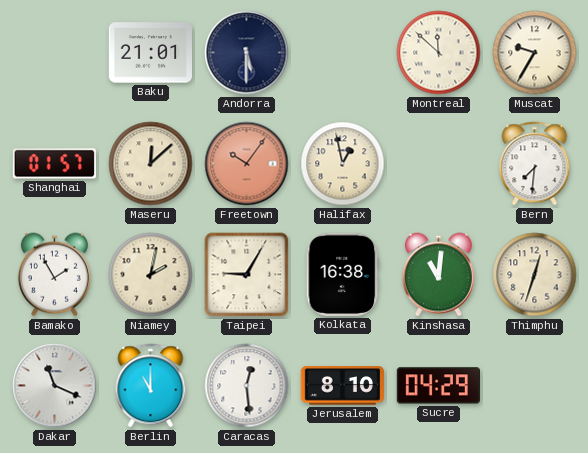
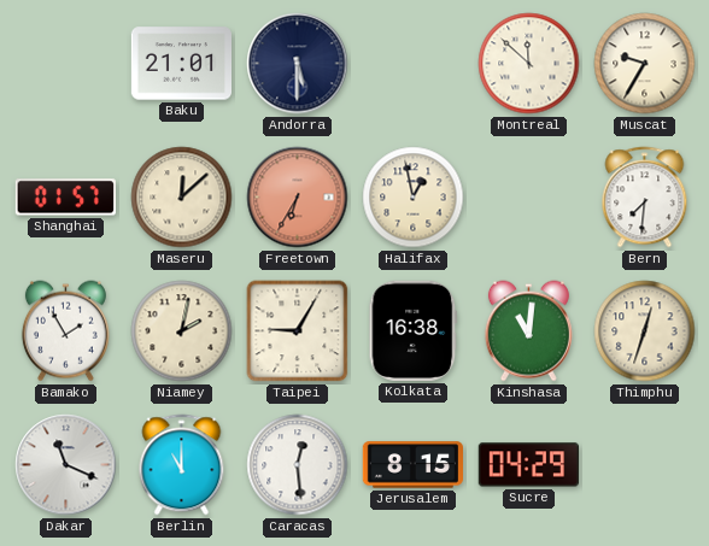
Freetown: 10:06 -> 6:35 (298, 198)
Jerusalem: 8:10 -> 8:15 (412, 465)
